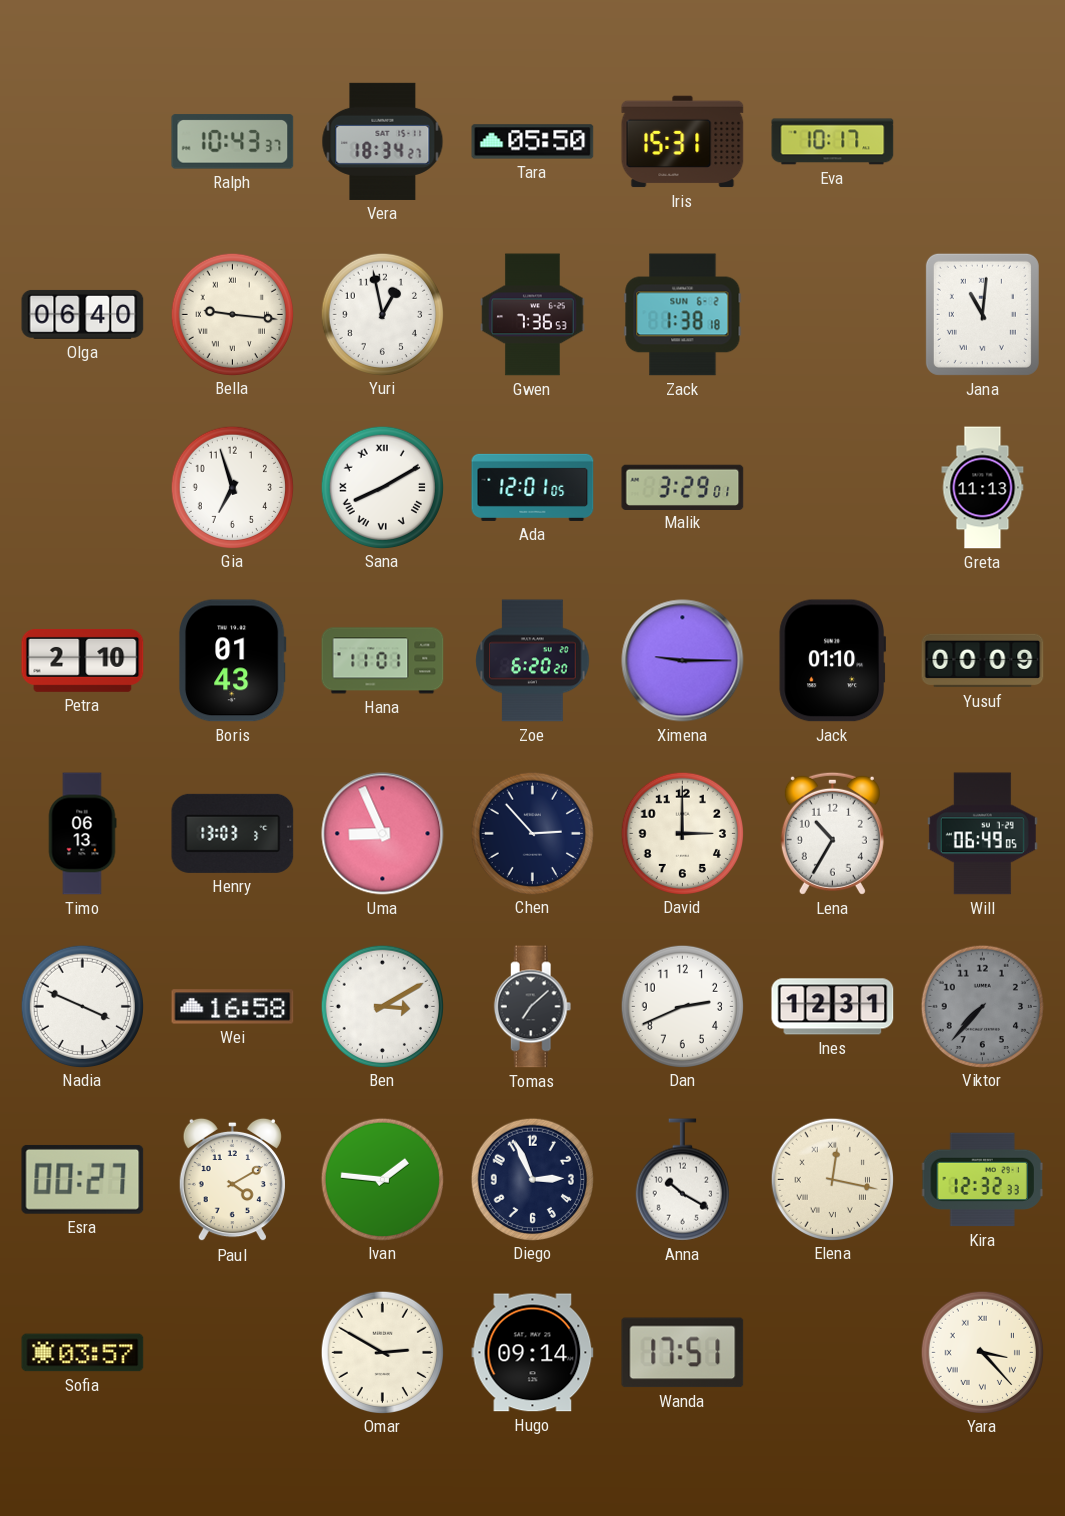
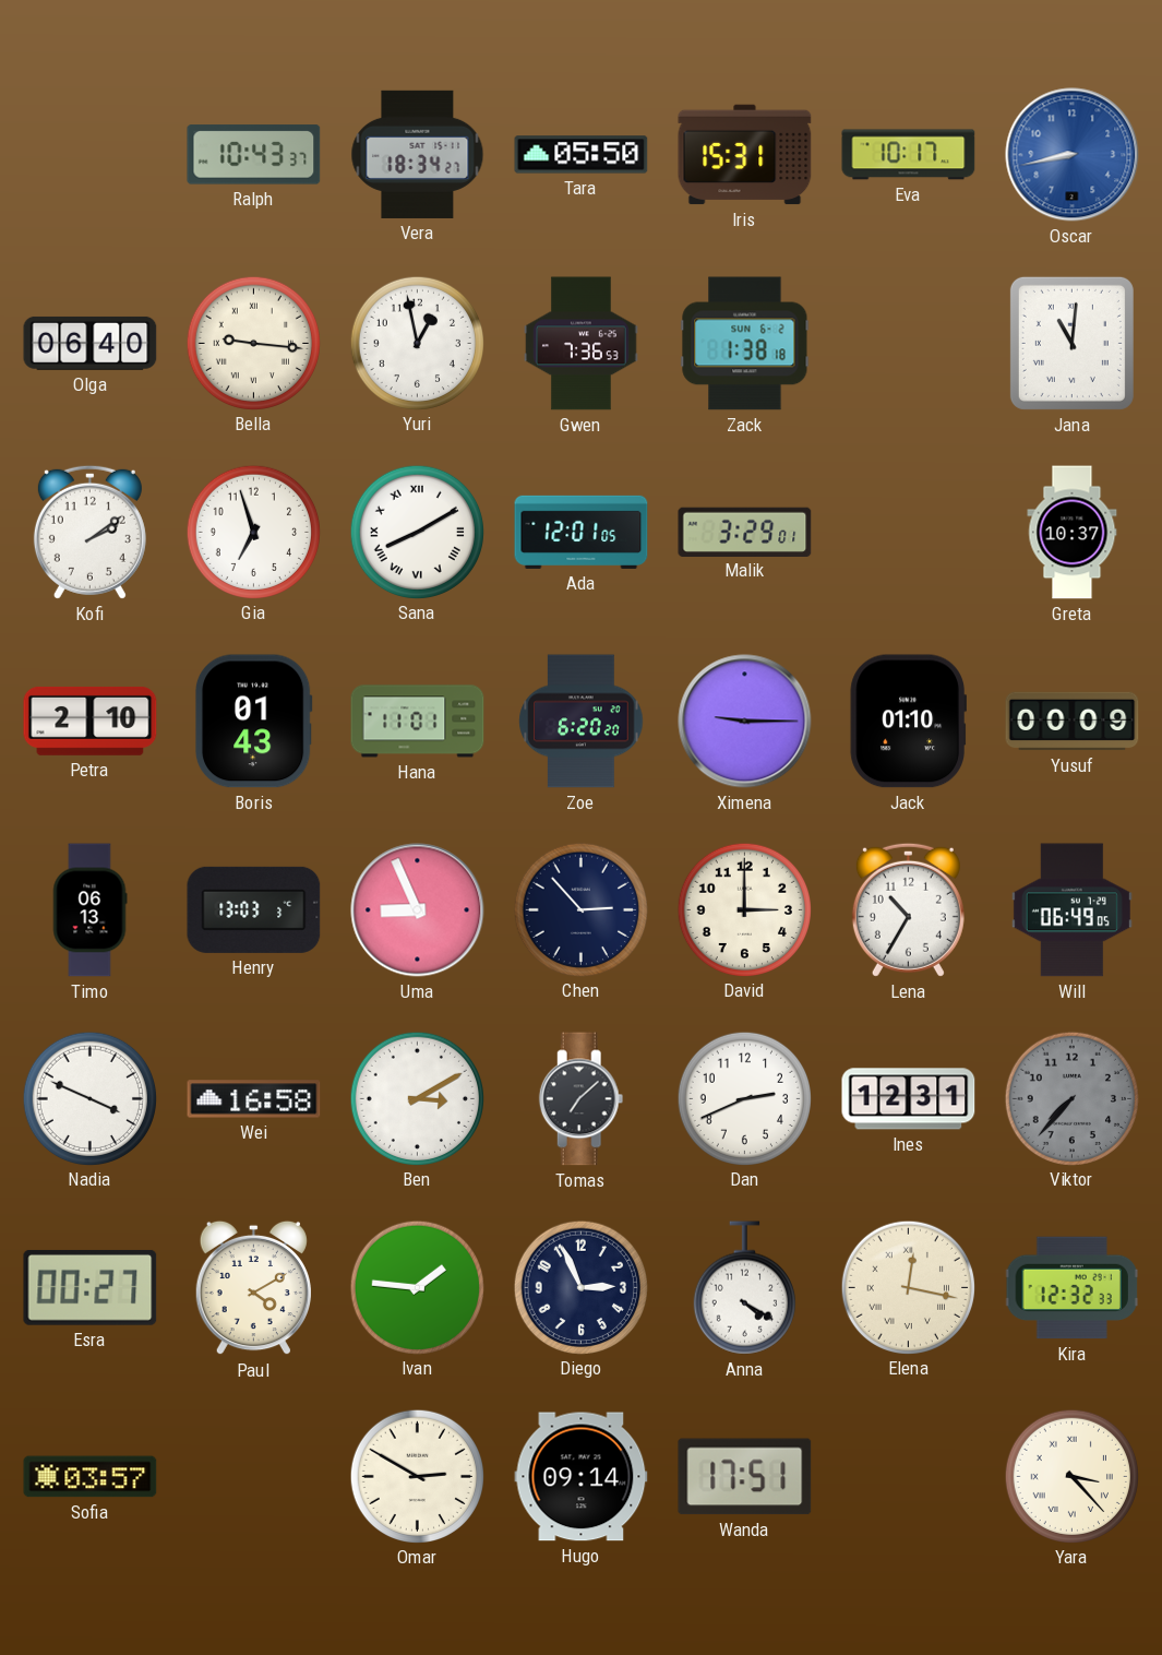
Oscar: none -> 8:43 (1073, 155)
Kofi: none -> 2:09 (89, 532)
Greta: 11:13 -> 10:37 (1073, 533)
Anna: 10:20 -> 4:20 (744, 1288)
